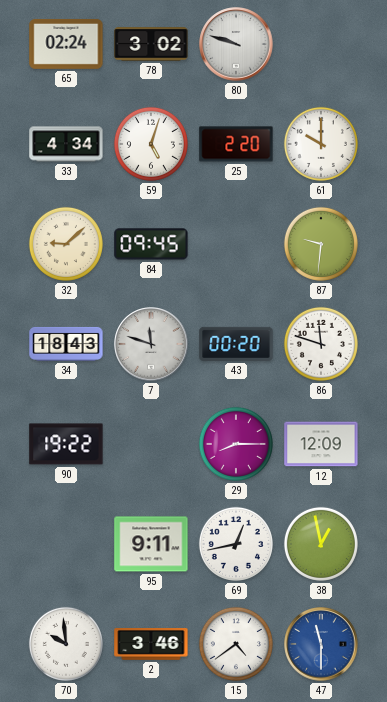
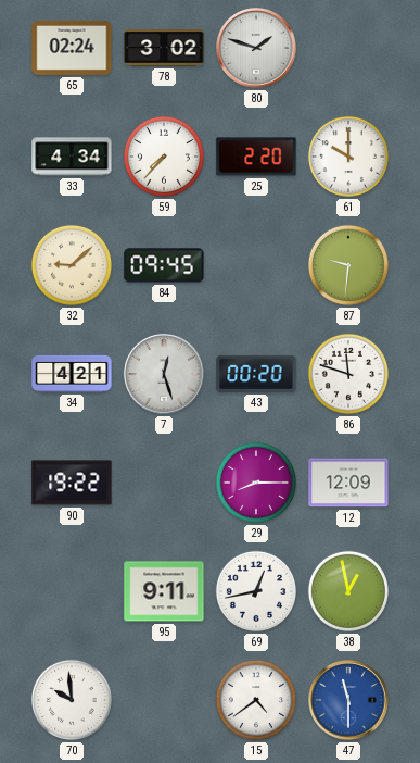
80: 9:48 -> 1:48 (256, 48)
59: 5:03 -> 7:37 (164, 157)
34: 18:43 -> 4:21 (72, 374)
7: 11:48 -> 12:27 (164, 374)
2: 3:46 -> none (151, 645)
